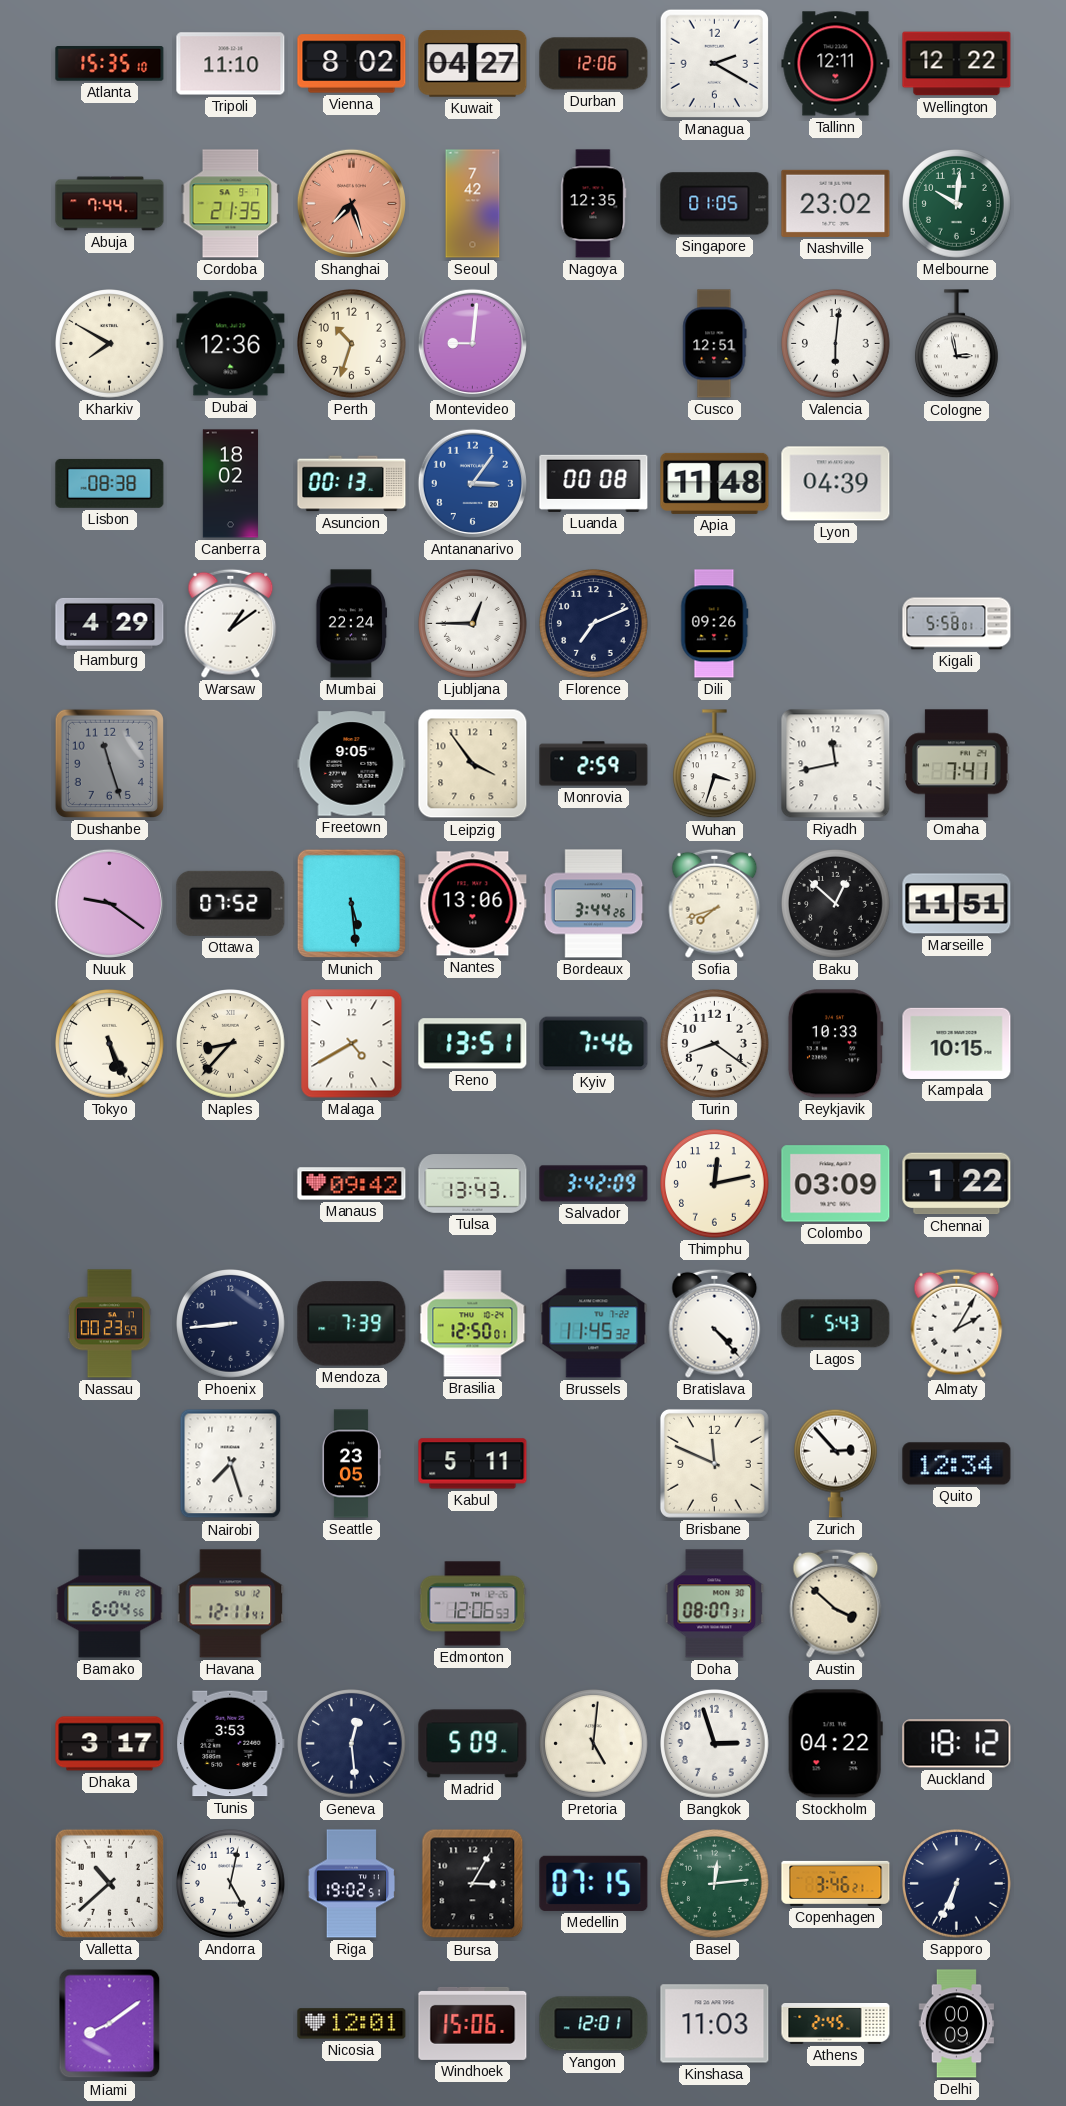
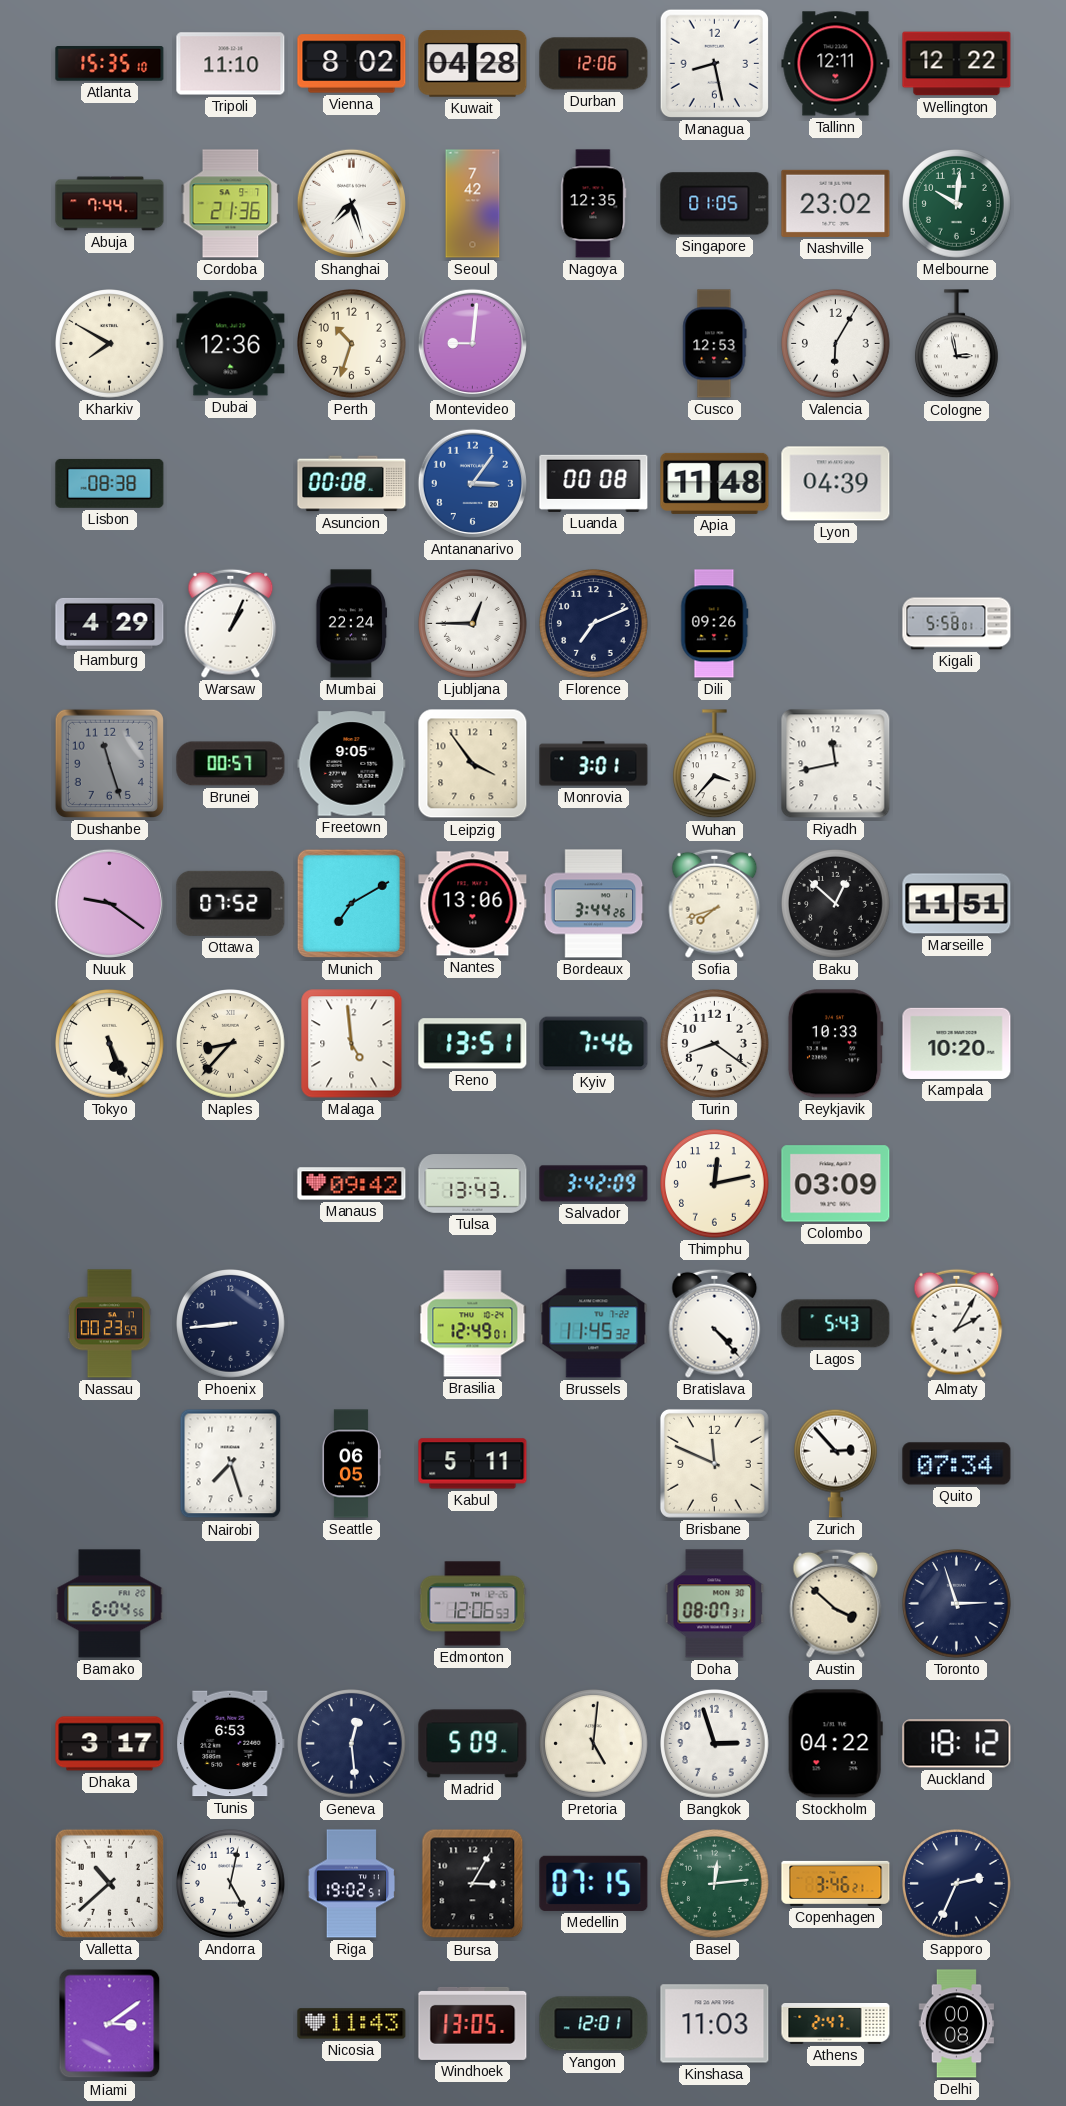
Kuwait: 04:27 -> 04:28 (473, 64)
Managua: 2:20 -> 8:28 (714, 63)
Cordoba: 21:35 -> 21:36 (231, 204)
Shanghai dial: salmon -> white (351, 203)
Cusco: 12:51 -> 12:53 (715, 344)
Valencia: 6:01 -> 6:05 (836, 344)
Canberra: 18:02 -> none (231, 484)
Asuncion: 00:13 -> 00:08 (352, 484)
Warsaw: 1:09 -> 1:04 (231, 623)
Brunei: none -> 00:57 (231, 764)
Monrovia: 2:59 -> 3:01 (594, 764)
Wuhan: 3:33 -> 3:37 (714, 764)
Omaha: 7:41 -> none (957, 764)
Munich: 5:29 -> 7:10 (351, 903)
Malaga: 4:40 -> 4:59 (352, 1044)
Kampala: 10:15 -> 10:20 (957, 1043)
Chennai: 1:22 -> none (957, 1184)
Mendoza: 7:39 -> none (352, 1324)
Brasilia: 12:50 -> 12:49 (473, 1324)
Seattle: 23:05 -> 06:05 (351, 1464)
Quito: 12:34 -> 07:34 (957, 1464)
Havana: 12:11 -> none (231, 1604)
Toronto: none -> 2:57 (957, 1604)
Tunis: 3:53 -> 6:53 (231, 1744)
Sapporo: 6:34 -> 2:34 (957, 1884)
Miami: 8:09 -> 3:09 (110, 2024)
Nicosia: 12:01 -> 11:43 (352, 2024)
Windhoek: 15:06 -> 13:05 (473, 2023)
Athens: 2:45 -> 2:47 (836, 2024)
Delhi: 00:09 -> 00:08 (956, 2024)
